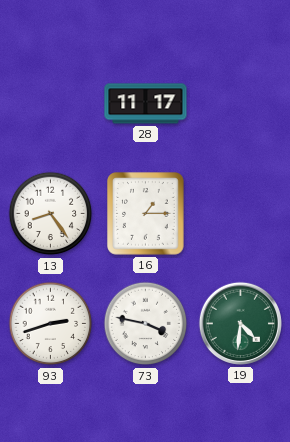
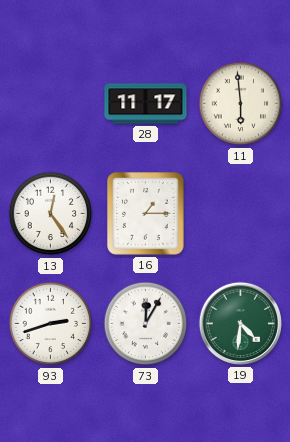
11: none -> 5:59 (241, 104)
13: 8:24 -> 12:24 (51, 214)
73: 3:47 -> 12:05 (146, 324)
